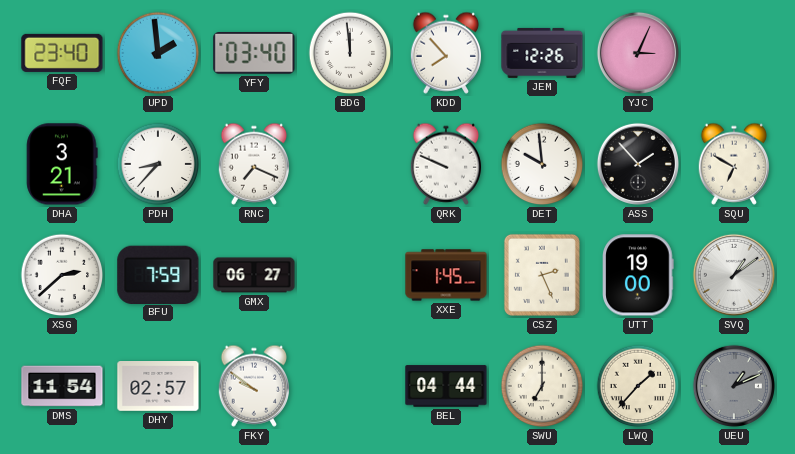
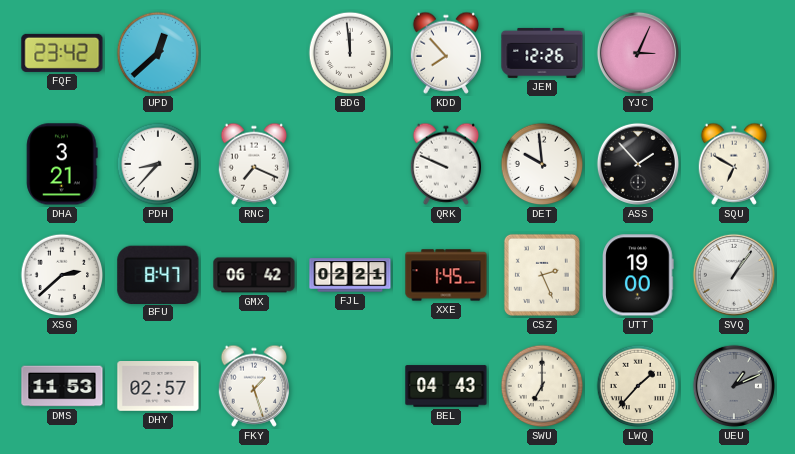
FQF: 23:40 -> 23:42 (62, 53)
UPD: 1:59 -> 12:38 (158, 53)
YFY: 03:40 -> none (254, 54)
BFU: 7:59 -> 8:47 (158, 274)
GMX: 06:27 -> 06:42 (254, 275)
FJL: none -> 02:21 (350, 275)
SVQ: 1:09 -> 1:06 (734, 275)
DMS: 11:54 -> 11:53 (62, 386)
FKY: 9:51 -> 1:27 (254, 386)
BEL: 04:44 -> 04:43 (446, 386)
